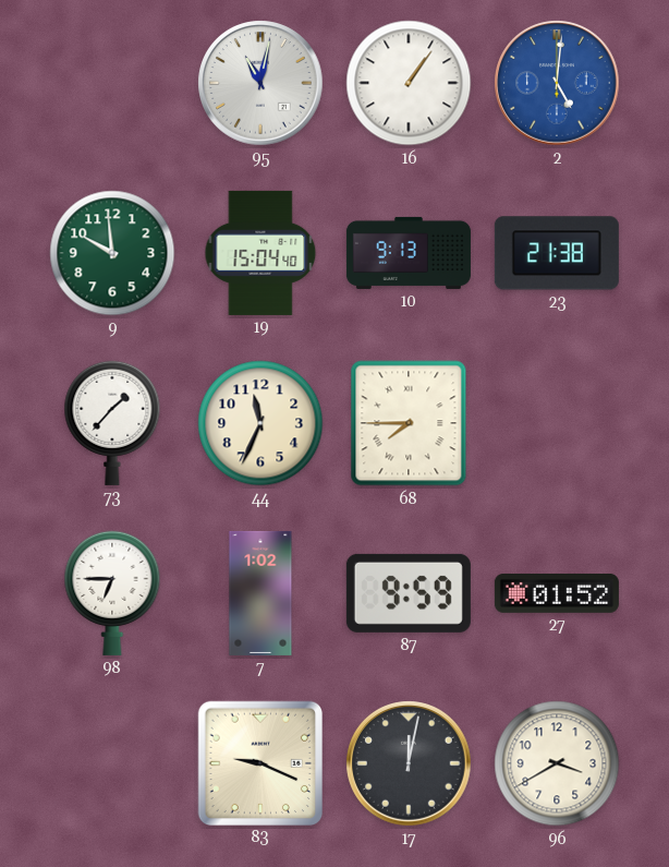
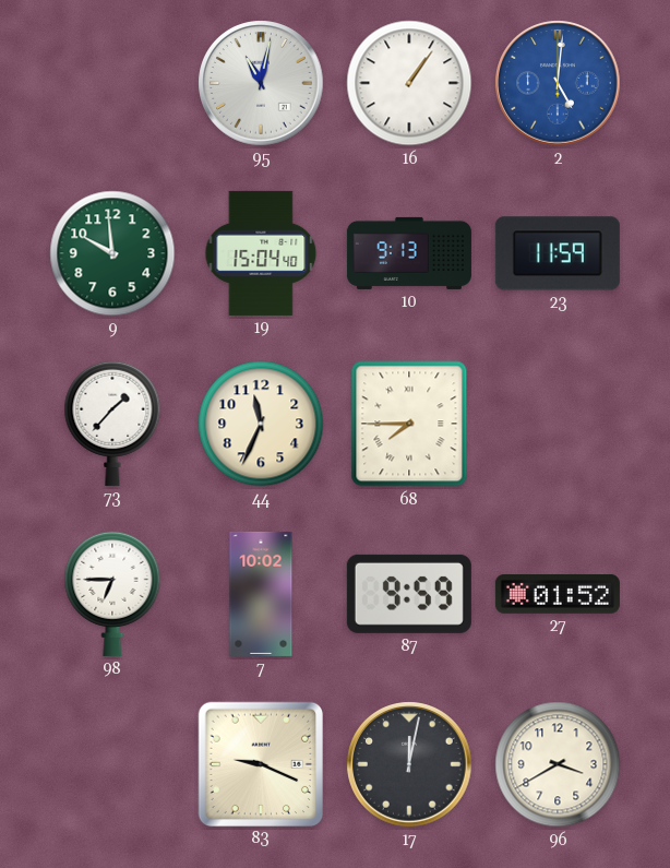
23: 21:38 -> 11:59 (558, 253)
7: 1:02 -> 10:02 (261, 594)
